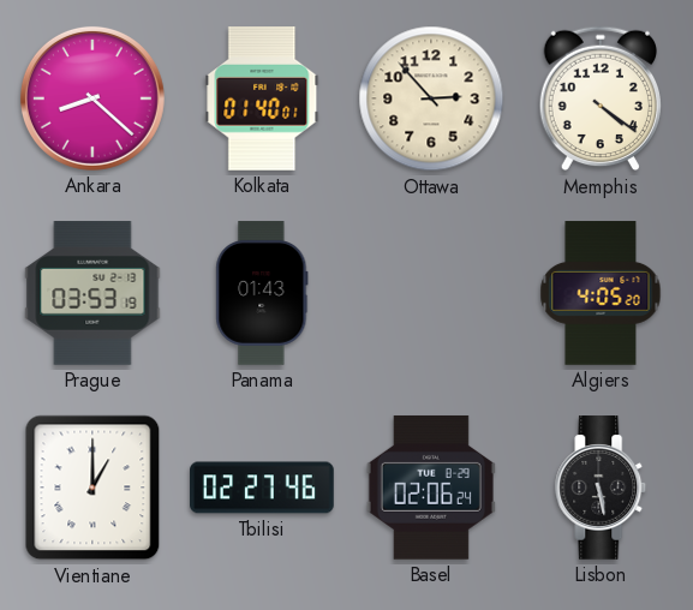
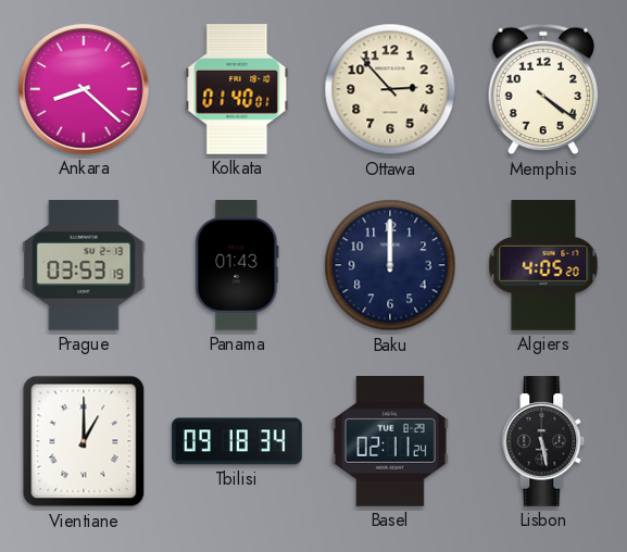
Baku: none -> 12:00 (390, 265)
Tbilisi: 02:27 -> 09:18 (237, 441)
Basel: 02:06 -> 02:11 (390, 441)
